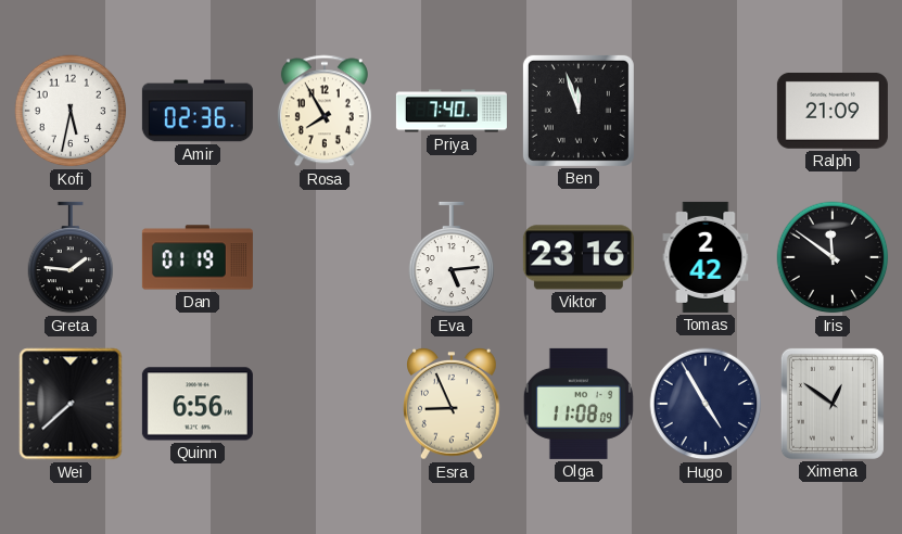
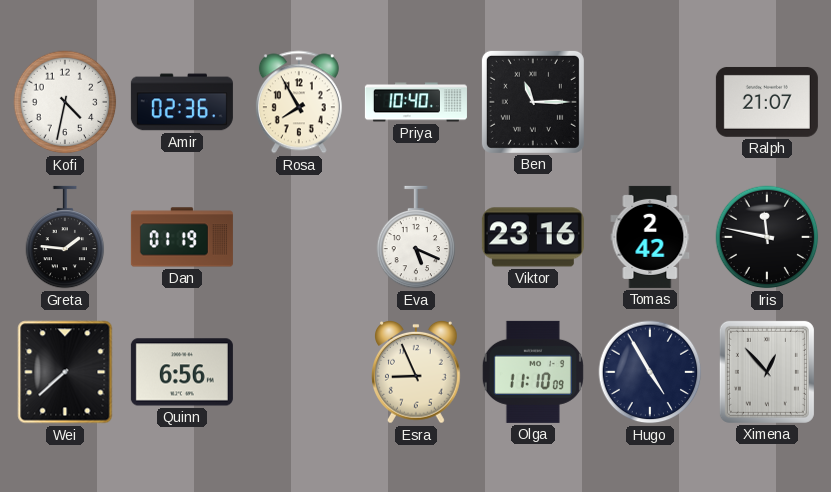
Kofi: 5:32 -> 4:32 (65, 102)
Priya: 7:40 -> 10:40 (416, 102)
Ben: 11:57 -> 11:15 (533, 102)
Ralph: 21:09 -> 21:07 (767, 102)
Eva: 5:14 -> 5:19 (416, 237)
Iris: 11:51 -> 11:47 (767, 237)
Olga: 11:08 -> 11:10 (533, 372)
Ximena: 12:51 -> 12:53 (767, 372)
